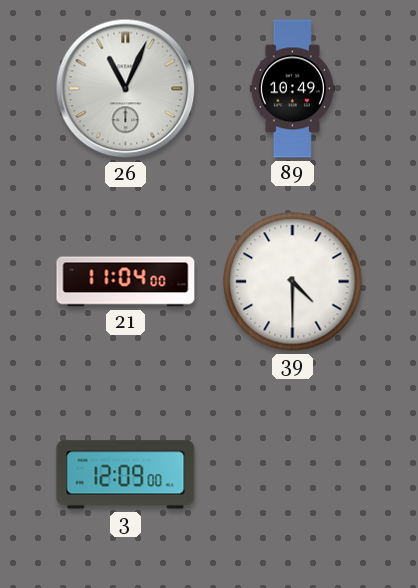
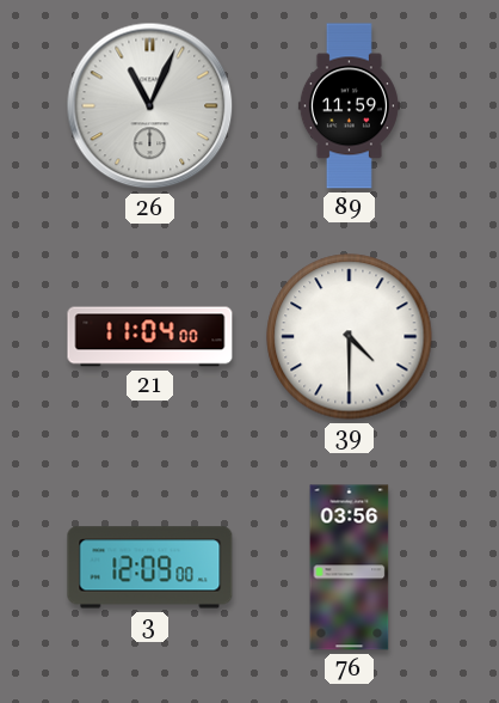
89: 10:49 -> 11:59 (349, 106)
76: none -> 03:56 (350, 568)
